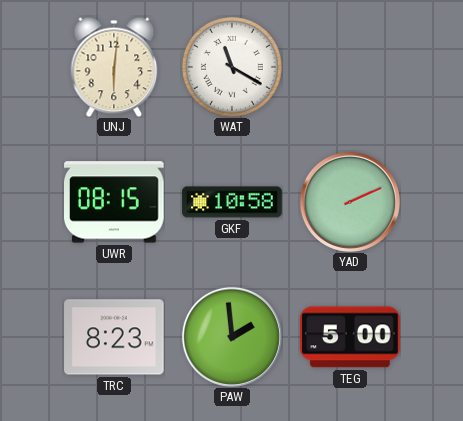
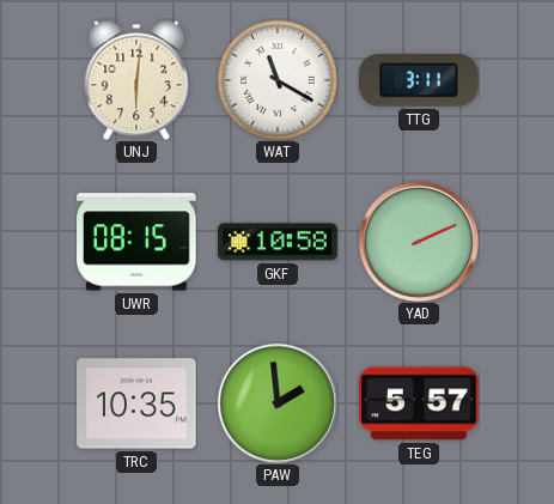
TTG: none -> 3:11 (420, 81)
TRC: 8:23 -> 10:35 (136, 403)
TEG: 5:00 -> 5:57 (420, 403)
